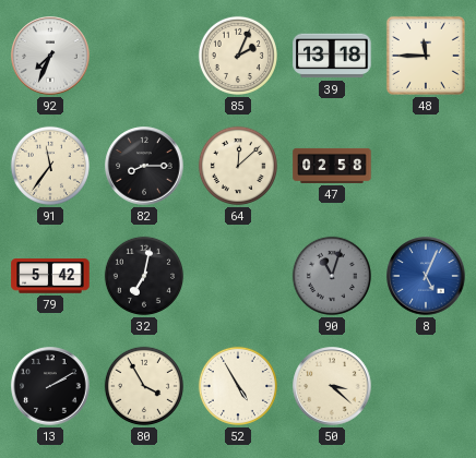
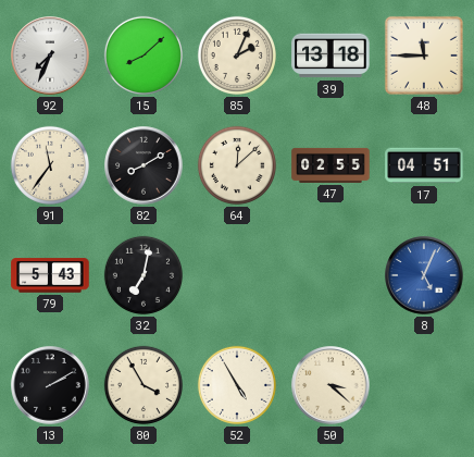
15: none -> 8:08 (144, 55)
82: 8:15 -> 8:10 (144, 165)
47: 02:58 -> 02:55 (330, 165)
17: none -> 04:51 (424, 165)
79: 5:42 -> 5:43 (50, 275)
90: 11:03 -> none (332, 276)
